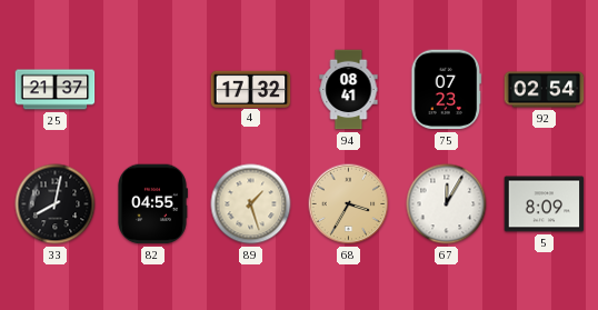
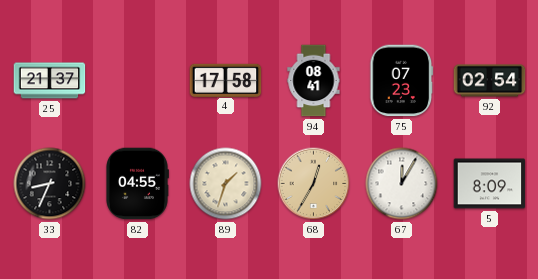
4: 17:32 -> 17:58 (226, 80)
33: 8:02 -> 8:34 (50, 184)
89: 1:27 -> 1:33 (226, 184)
68: 3:35 -> 12:35 (314, 184)
